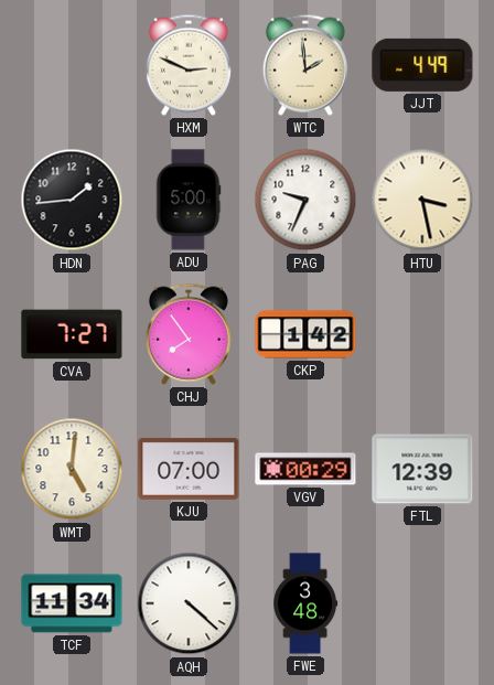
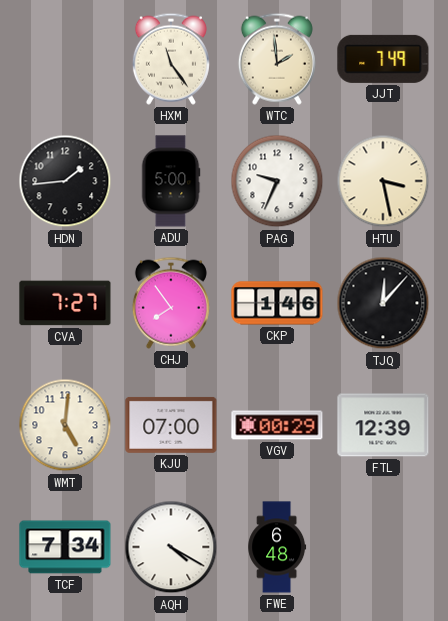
HXM: 2:49 -> 11:24 (171, 59)
JJT: 4:49 -> 7:49 (383, 59)
CKP: 1:42 -> 1:46 (277, 303)
TJQ: none -> 12:07 (383, 303)
TCF: 11:34 -> 7:34 (65, 547)
AQH: 4:22 -> 4:20 (171, 547)
FWE: 3:48 -> 6:48 (277, 547)
